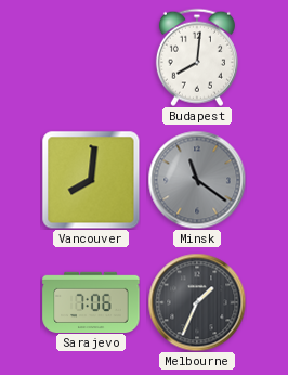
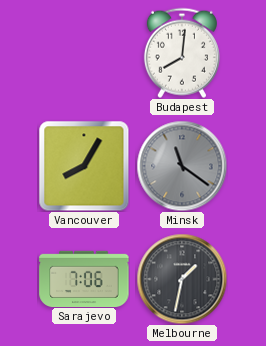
Vancouver: 8:01 -> 8:05 (84, 166)
Melbourne: 1:34 -> 1:32 (182, 279)
